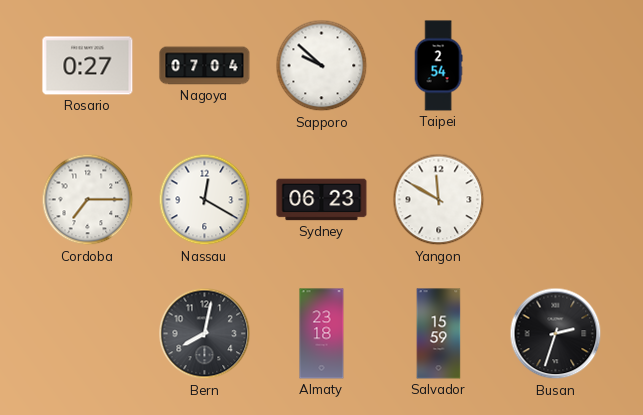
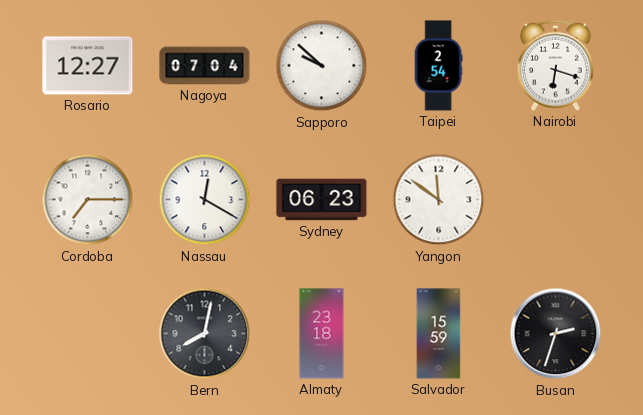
Rosario: 0:27 -> 12:27 (88, 66)
Nairobi: none -> 6:18 (556, 65)
Yangon: 11:50 -> 11:51 (439, 200)
